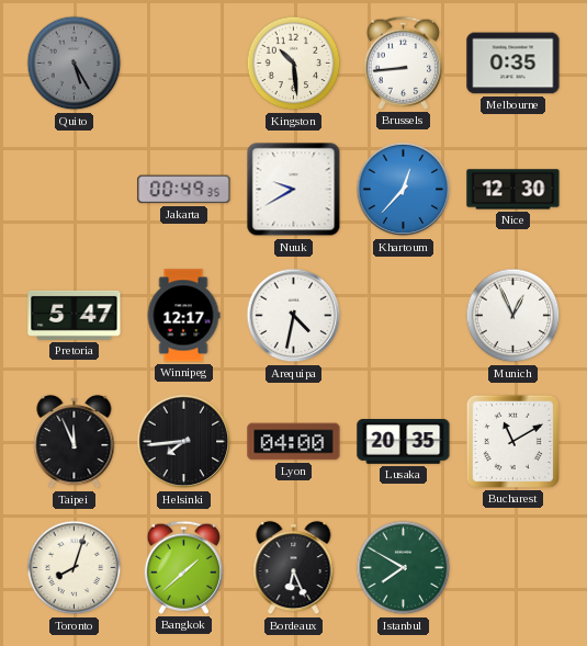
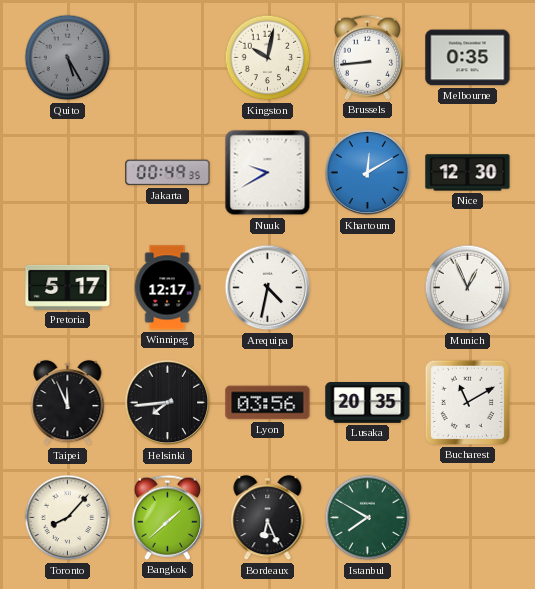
Kingston: 10:29 -> 10:02 (268, 58)
Khartoum: 12:37 -> 12:10 (368, 173)
Pretoria: 5:47 -> 5:17 (68, 287)
Lyon: 04:00 -> 03:56 (268, 403)
Toronto: 8:03 -> 8:07 (68, 518)
